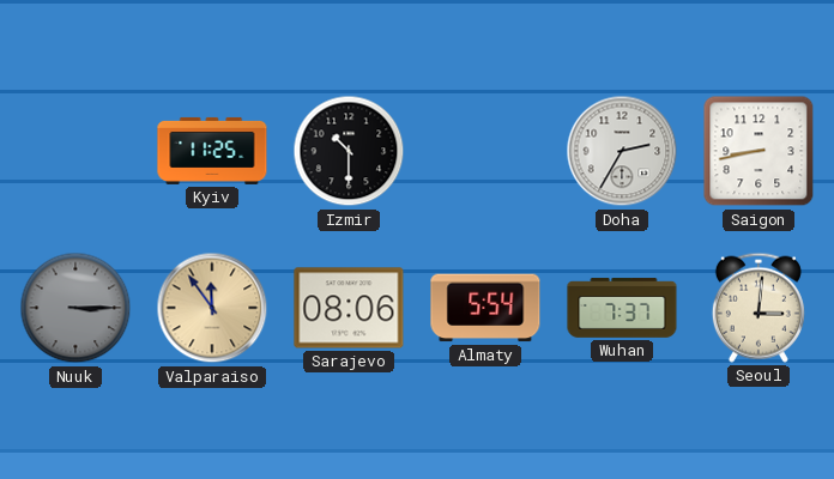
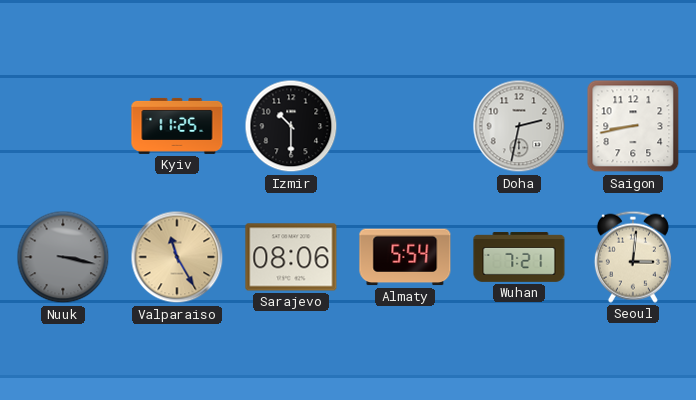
Doha: 2:35 -> 2:32 (519, 126)
Nuuk: 3:15 -> 3:17 (63, 257)
Valparaiso: 11:54 -> 11:25 (177, 257)
Wuhan: 7:37 -> 7:21 (519, 257)
